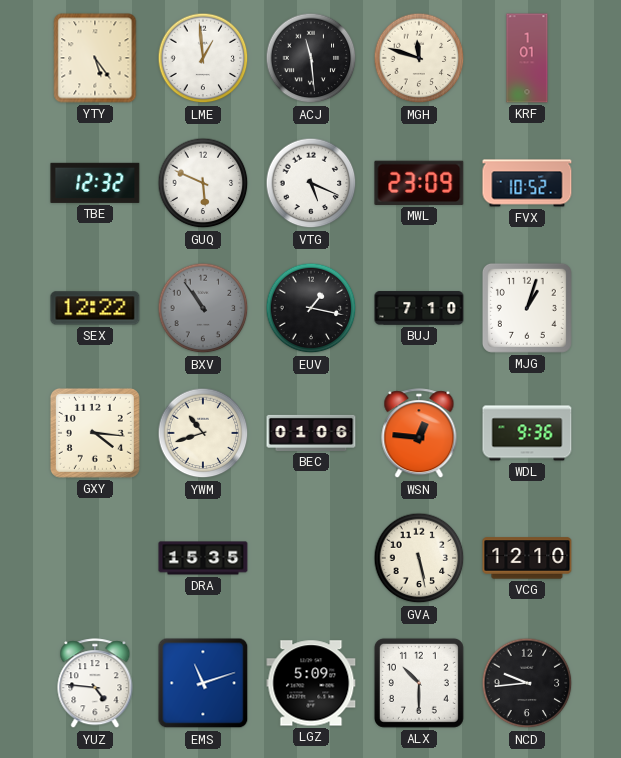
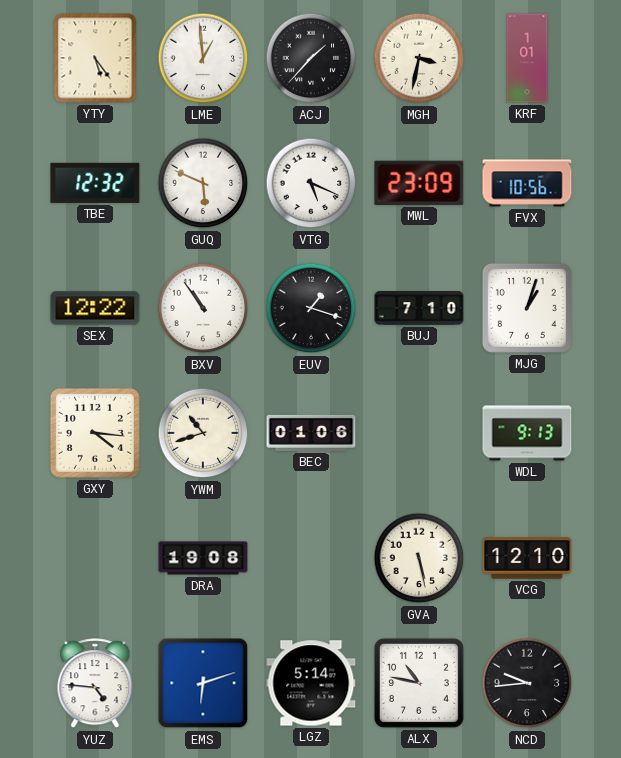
ACJ: 11:29 -> 1:37 (311, 58)
MGH: 11:48 -> 3:32 (419, 58)
FVX: 10:52 -> 10:56 (527, 183)
BXV dial: grey -> white (203, 308)
EUV: 1:17 -> 1:18 (311, 308)
WSN: 12:46 -> none (419, 434)
WDL: 9:36 -> 9:13 (527, 433)
DRA: 15:35 -> 19:08 (203, 558)
EMS: 11:12 -> 6:12 (203, 683)
LGZ: 5:09 -> 5:14 (311, 683)
ALX: 10:30 -> 10:47 (419, 683)
